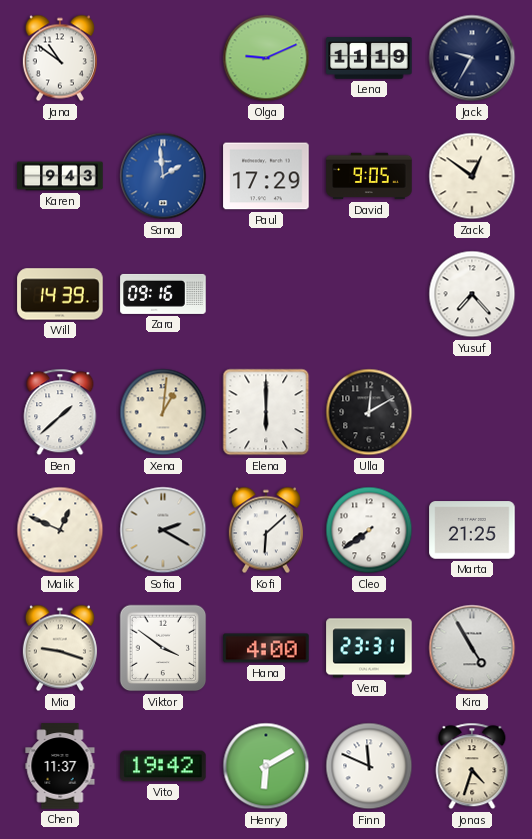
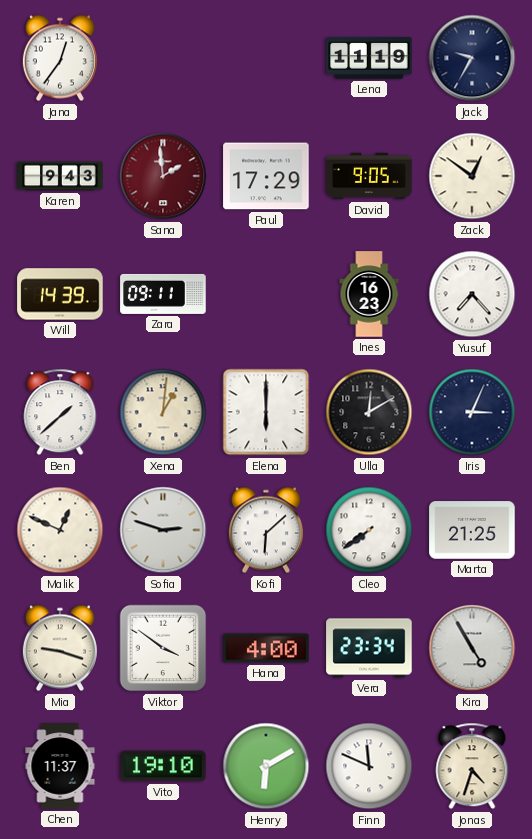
Jana: 10:51 -> 12:36 (60, 58)
Olga: 9:11 -> none (266, 58)
Sana dial: blue -> burgundy (163, 176)
Zara: 09:16 -> 09:11 (163, 294)
Ines: none -> 16:23 (369, 294)
Iris: none -> 3:04 (472, 412)
Sofia: 2:20 -> 2:48 (163, 530)
Vera: 23:31 -> 23:34 (369, 648)
Vito: 19:42 -> 19:10 (163, 766)
